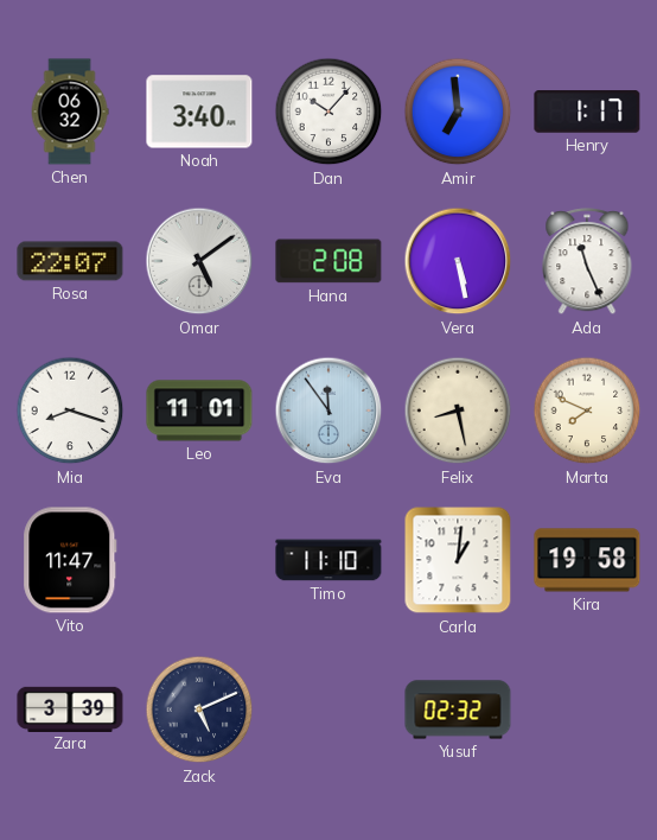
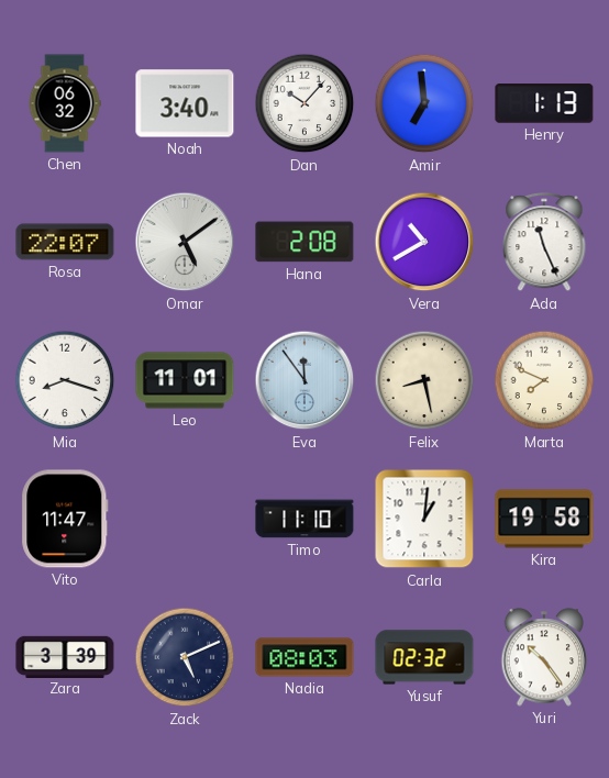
Henry: 1:17 -> 1:13 (544, 103)
Vera: 5:28 -> 10:40 (424, 242)
Nadia: none -> 08:03 (304, 657)
Yuri: none -> 10:24 (544, 657)
